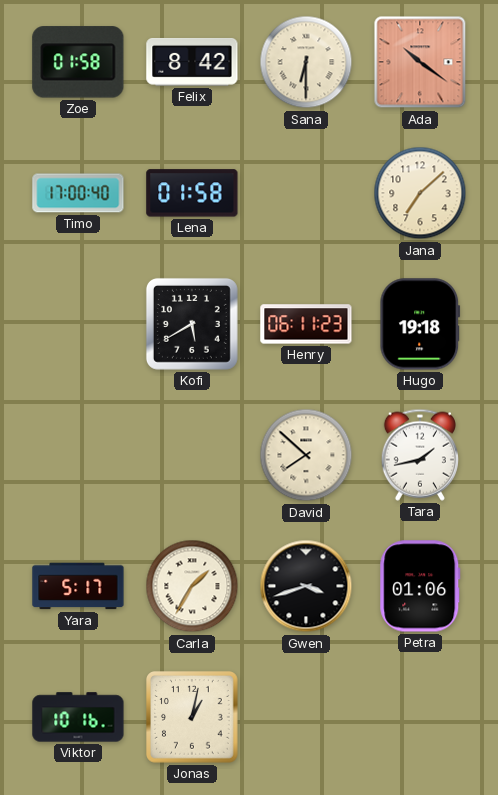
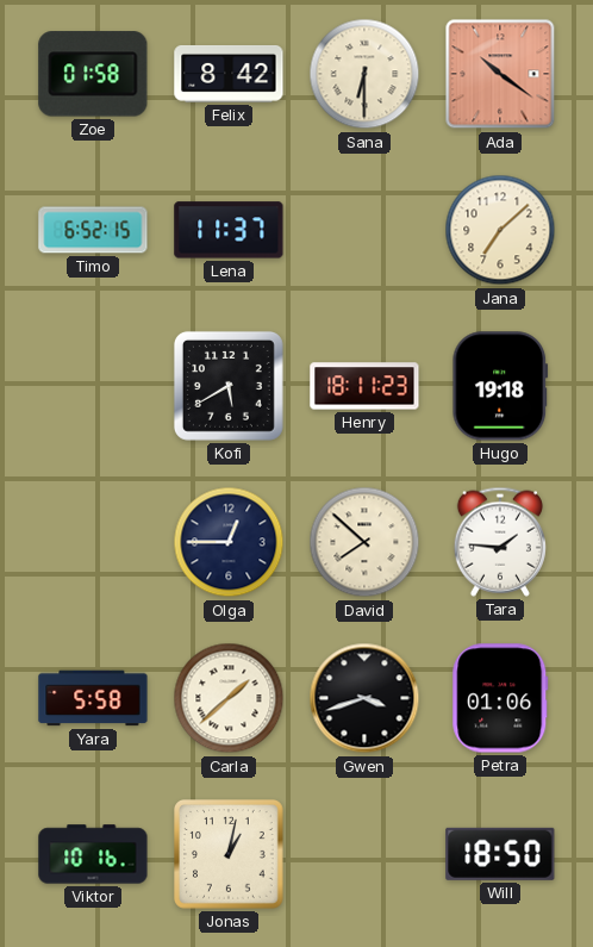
Timo: 17:00 -> 6:52 (93, 230)
Lena: 01:58 -> 11:37 (229, 230)
Henry: 06:11 -> 18:11 (364, 386)
Olga: none -> 12:45 (229, 542)
Tara: 1:43 -> 1:46 (500, 542)
Yara: 5:17 -> 5:58 (93, 698)
Carla: 1:35 -> 1:38 (229, 698)
Will: none -> 18:50 (500, 854)
